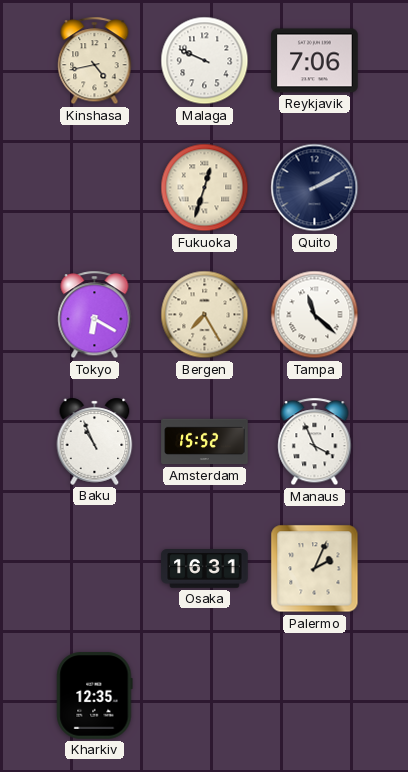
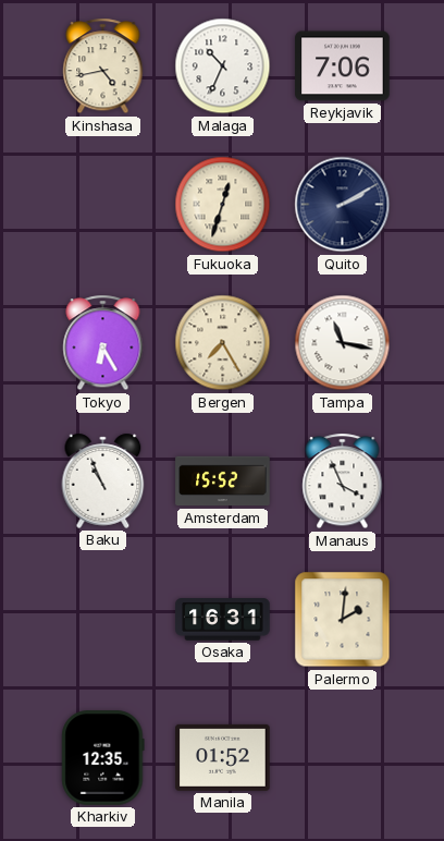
Malaga: 9:49 -> 10:34 (223, 66)
Tokyo: 6:20 -> 6:25 (103, 343)
Tampa: 11:22 -> 11:17 (343, 343)
Palermo: 2:04 -> 2:01 (343, 620)
Manila: none -> 01:52 (223, 757)
